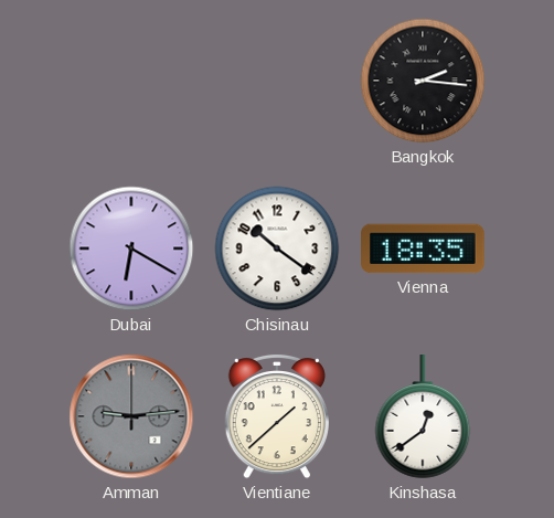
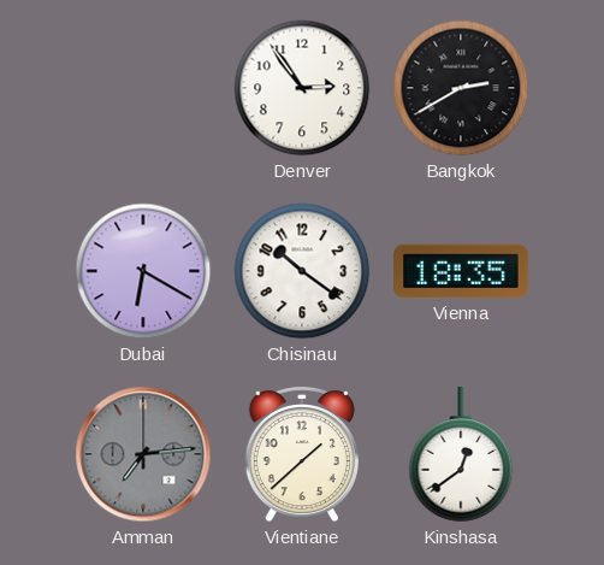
Denver: none -> 2:54 (302, 88)
Bangkok: 2:16 -> 2:40 (461, 88)
Amman: 9:14 -> 7:14 (143, 454)
